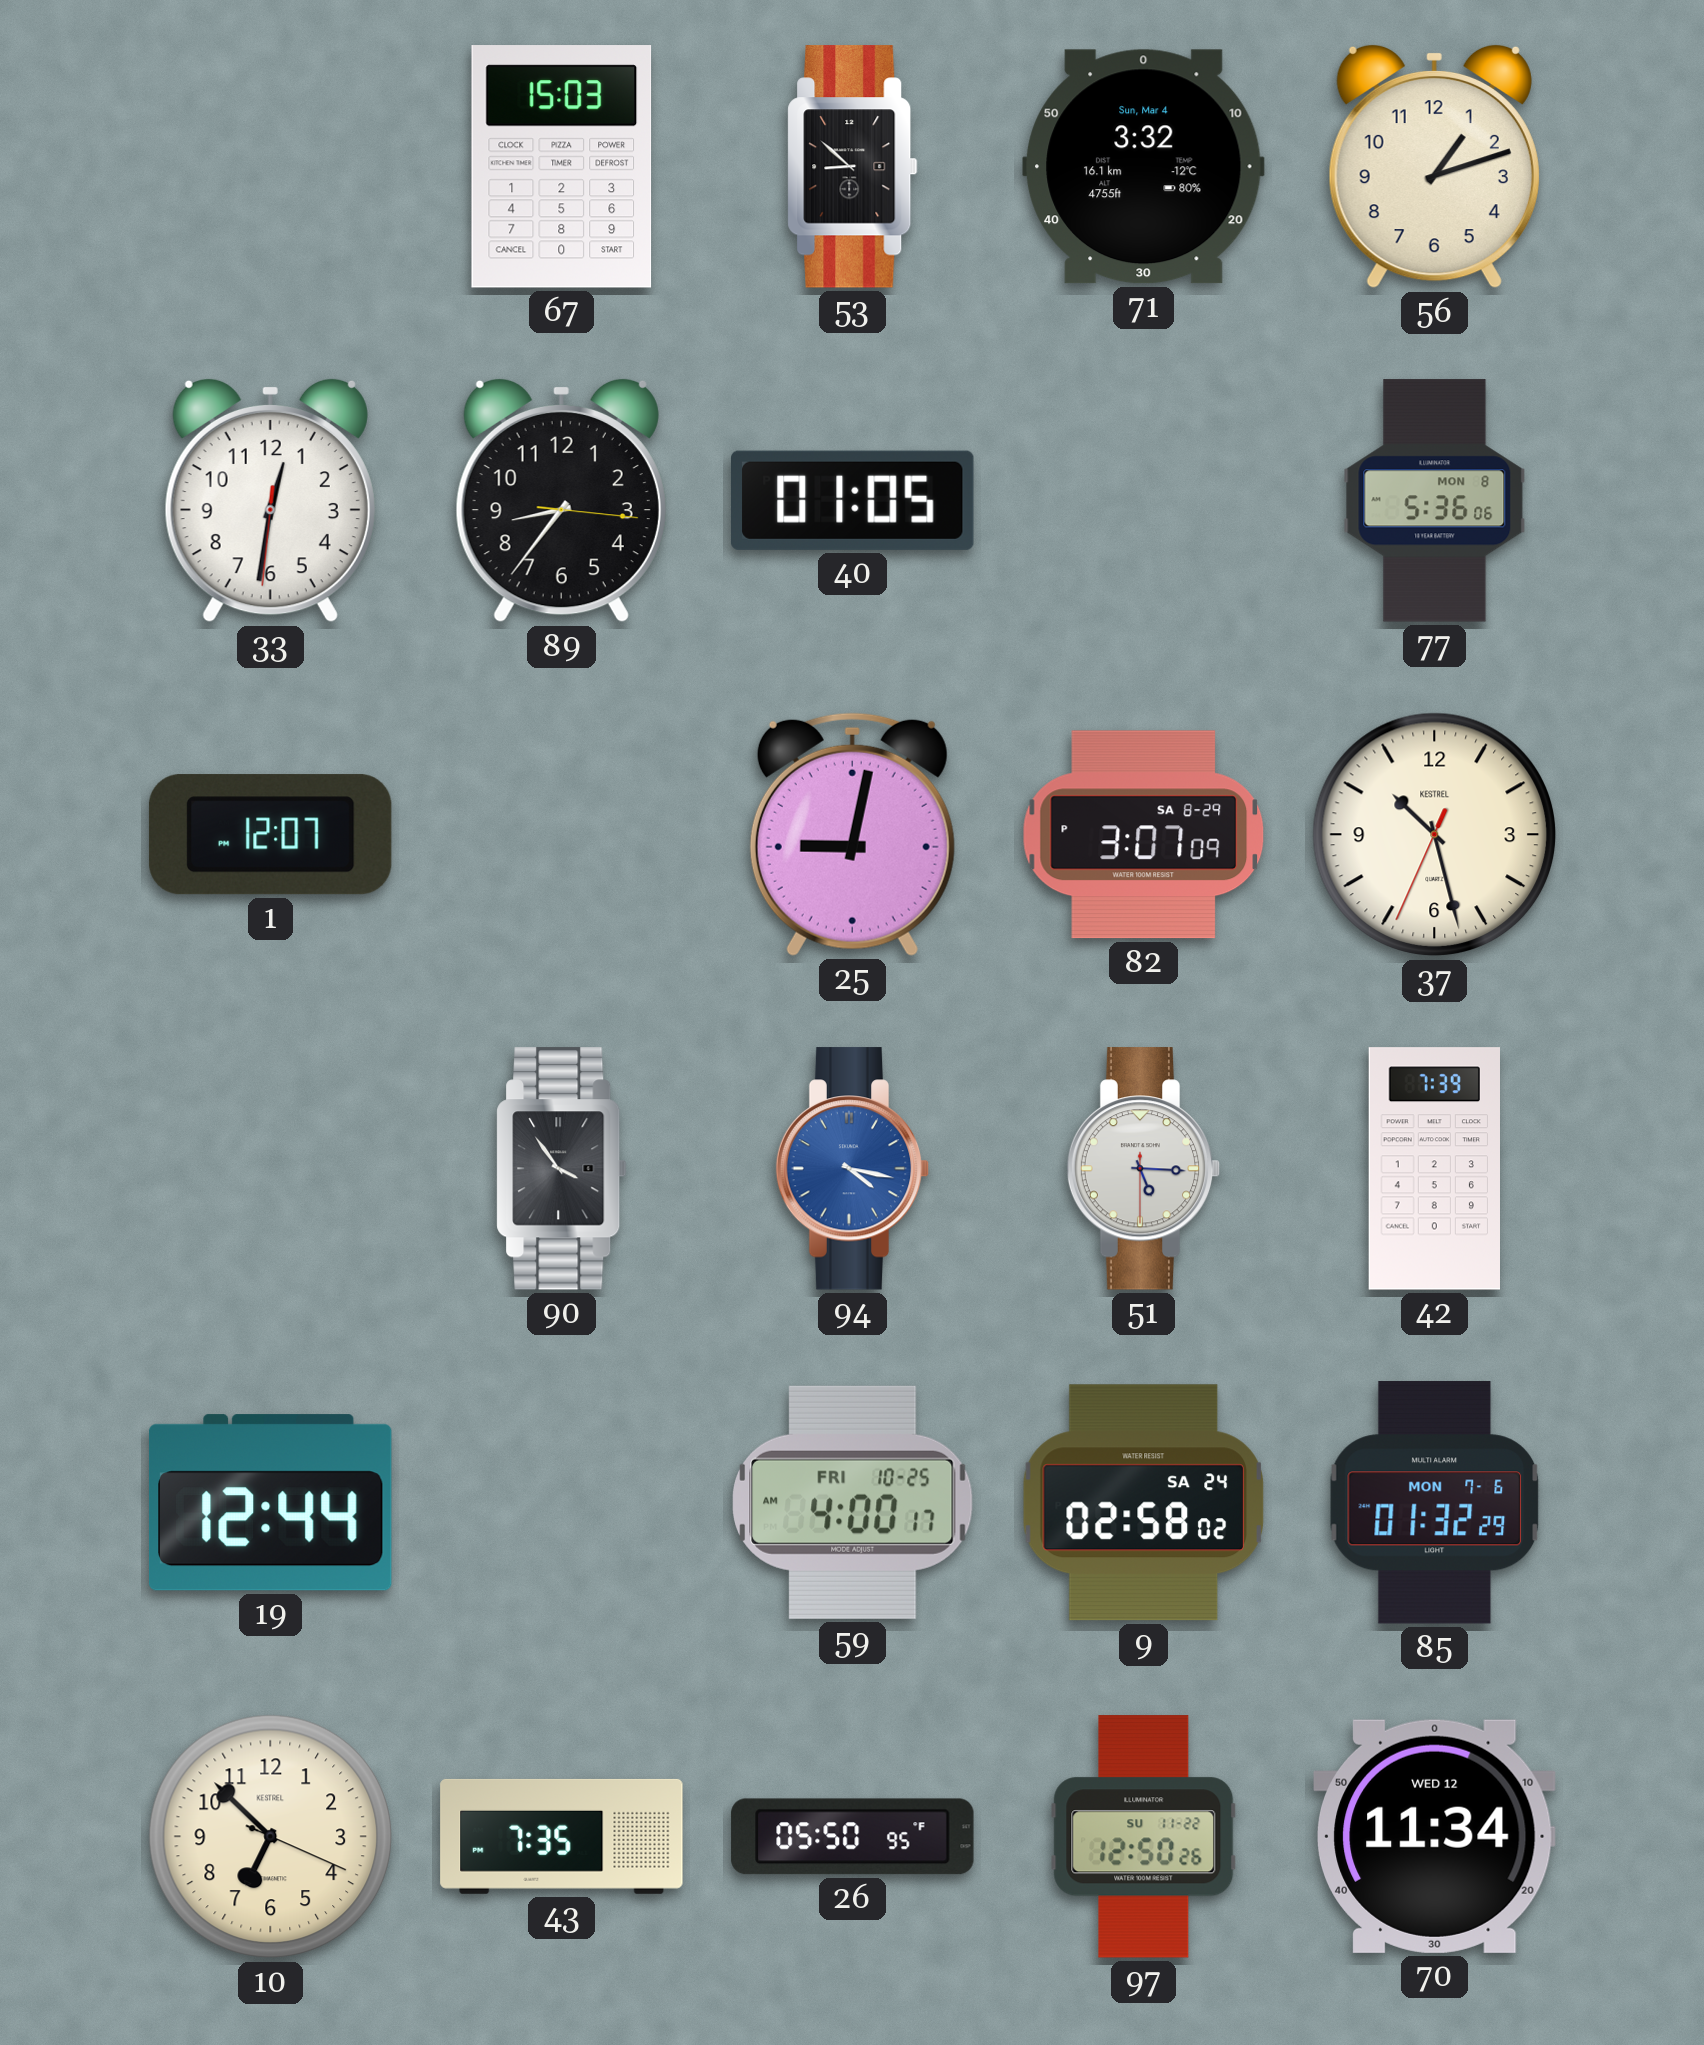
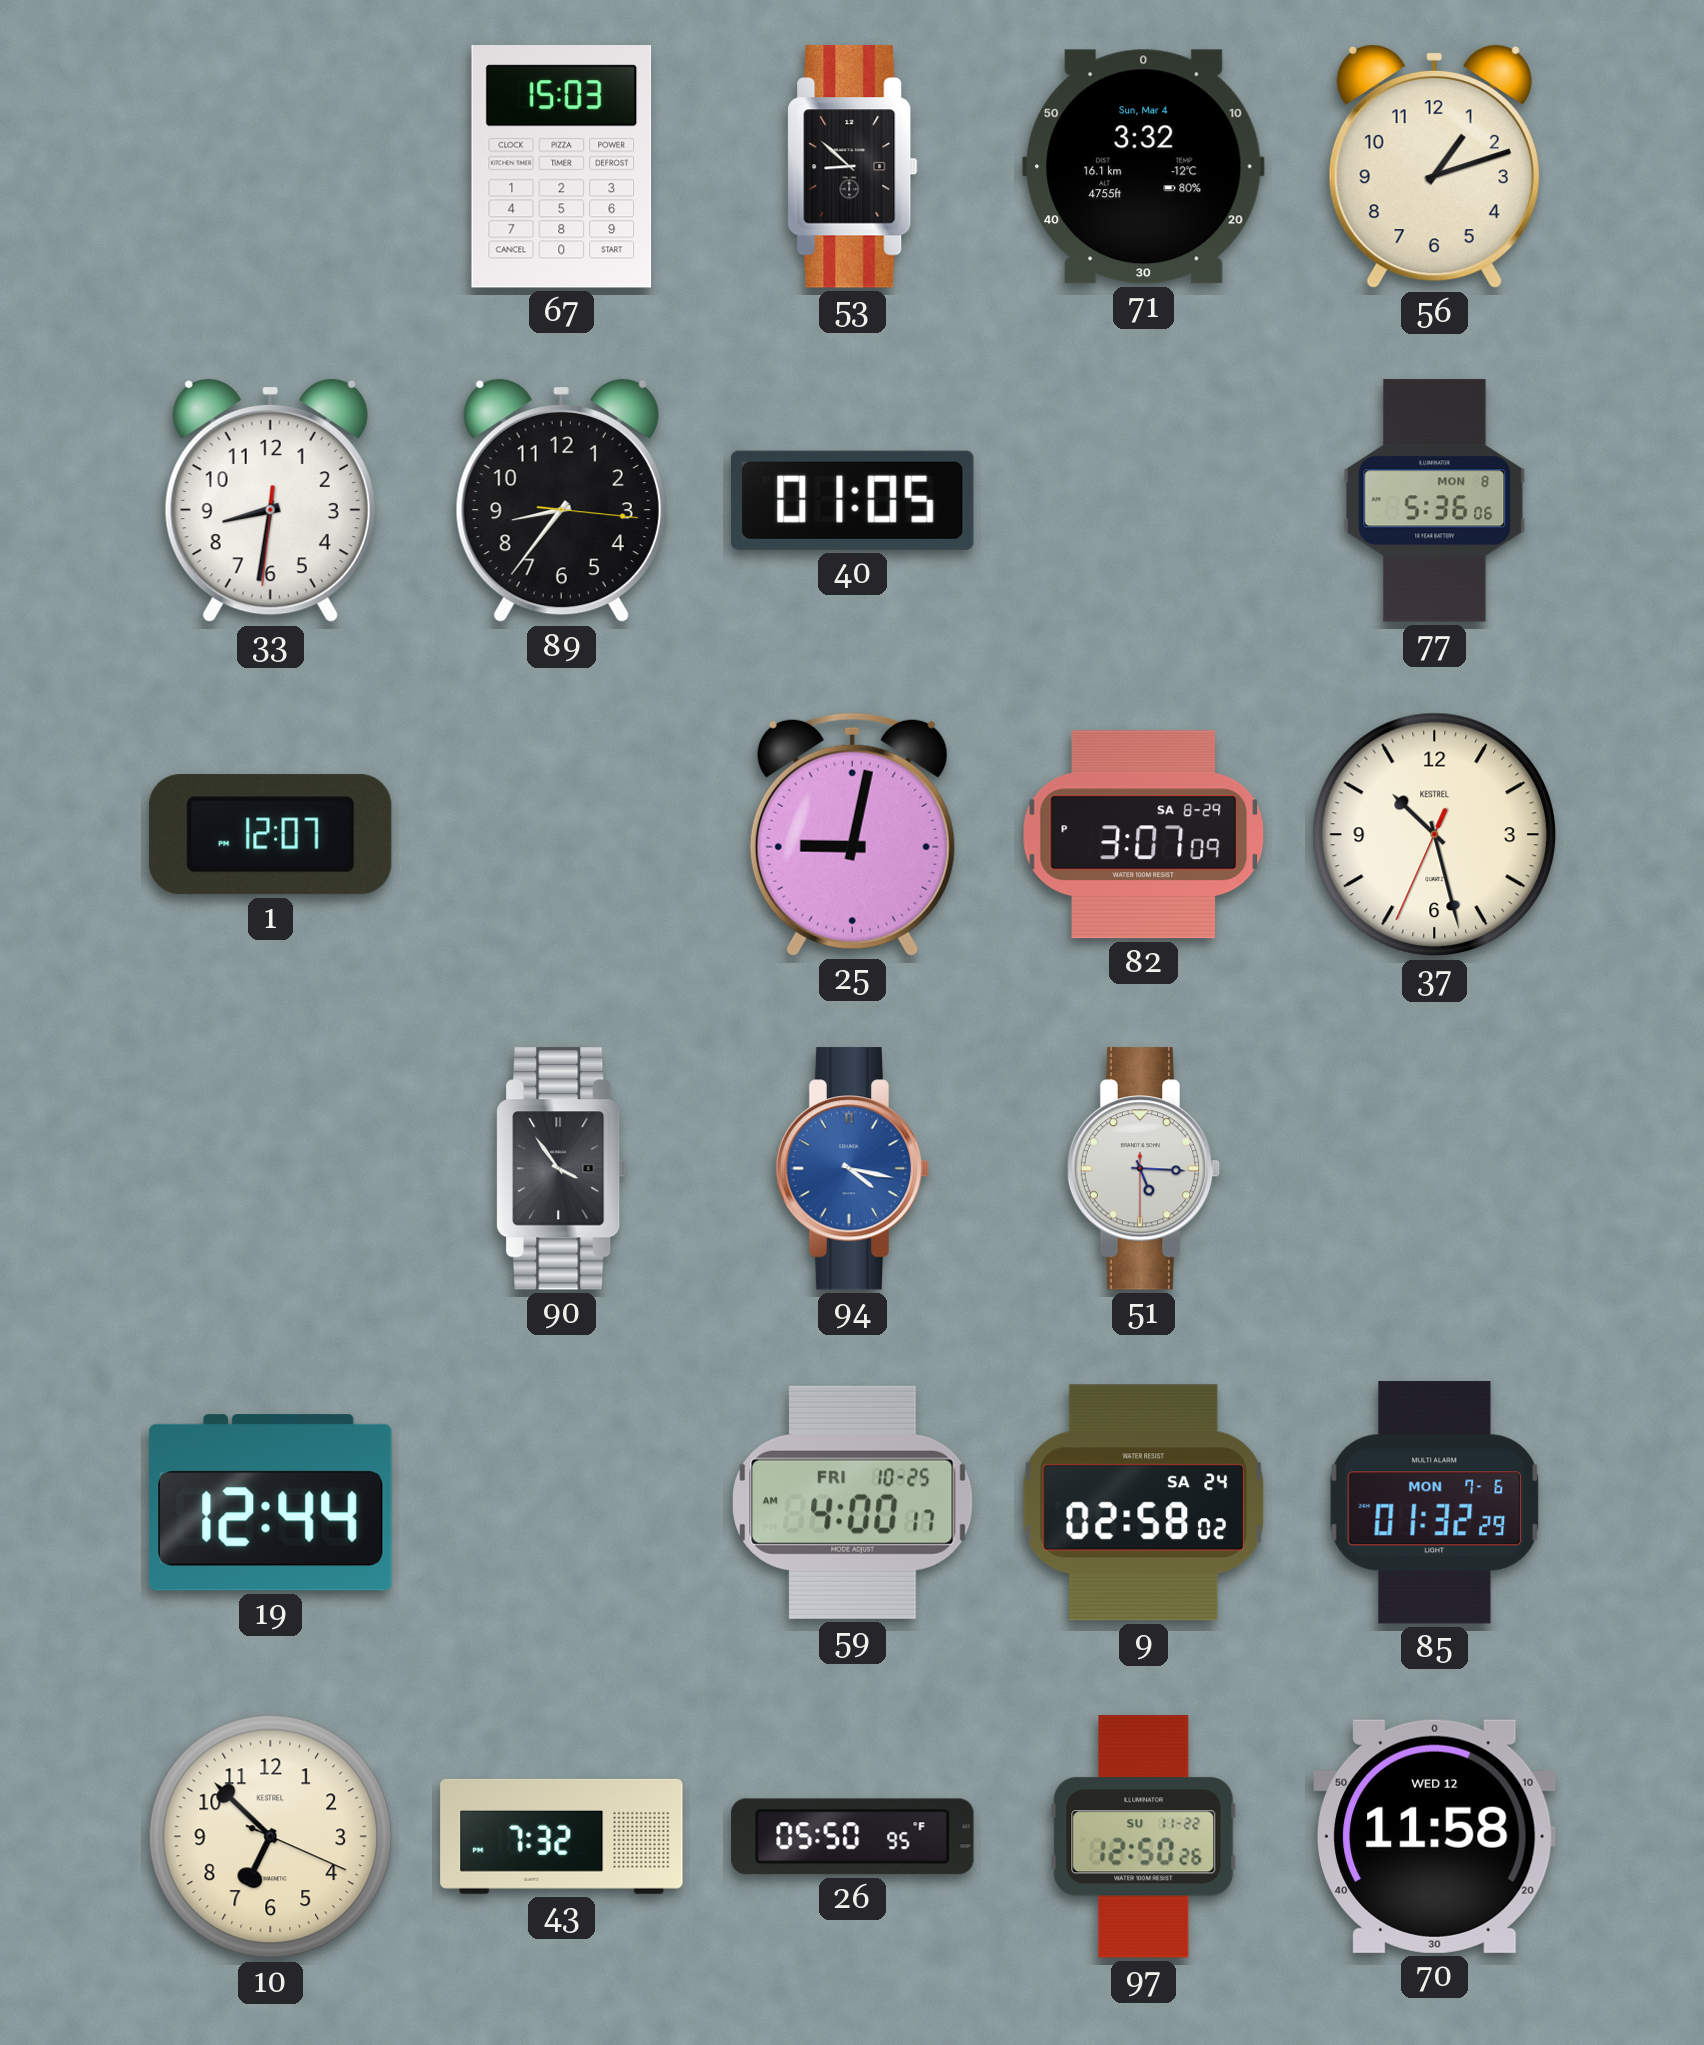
33: 12:31 -> 8:31 (270, 501)
42: 7:39 -> none (1434, 1169)
43: 7:35 -> 7:32 (562, 1836)
70: 11:34 -> 11:58 (1435, 1836)
